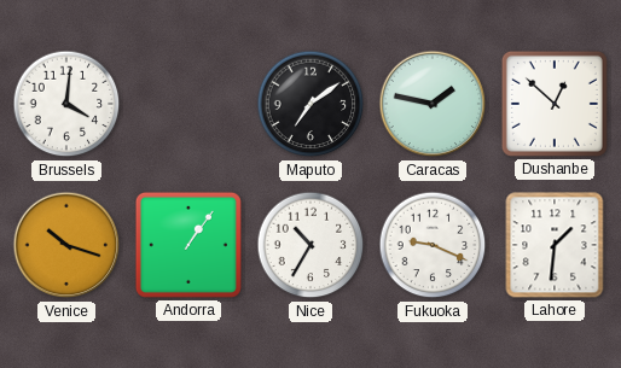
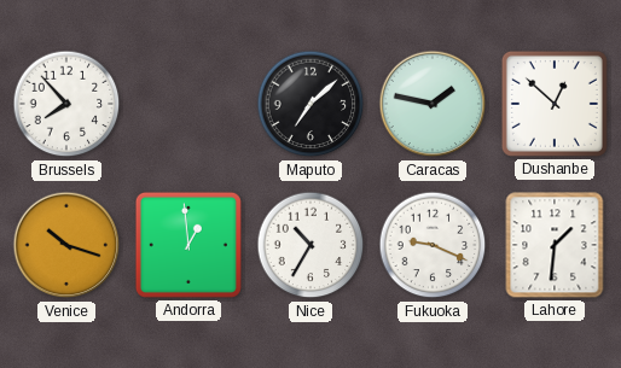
Brussels: 4:01 -> 7:53 (66, 104)
Maputo: 7:09 -> 7:08 (310, 104)
Andorra: 1:06 -> 12:59 (188, 245)
